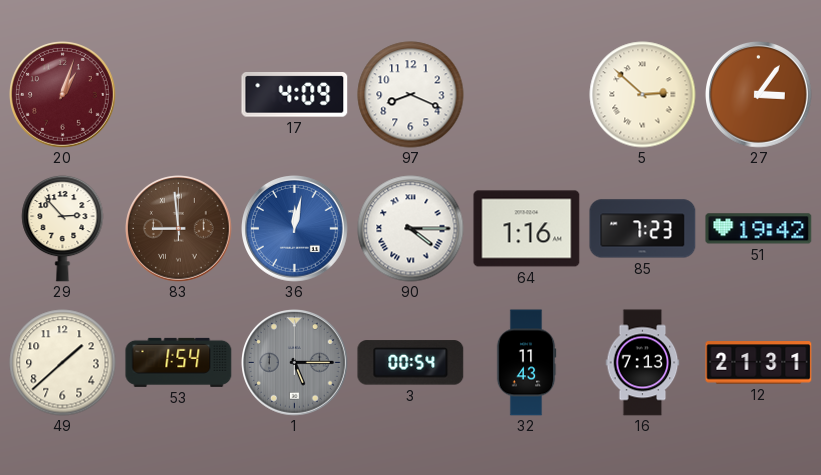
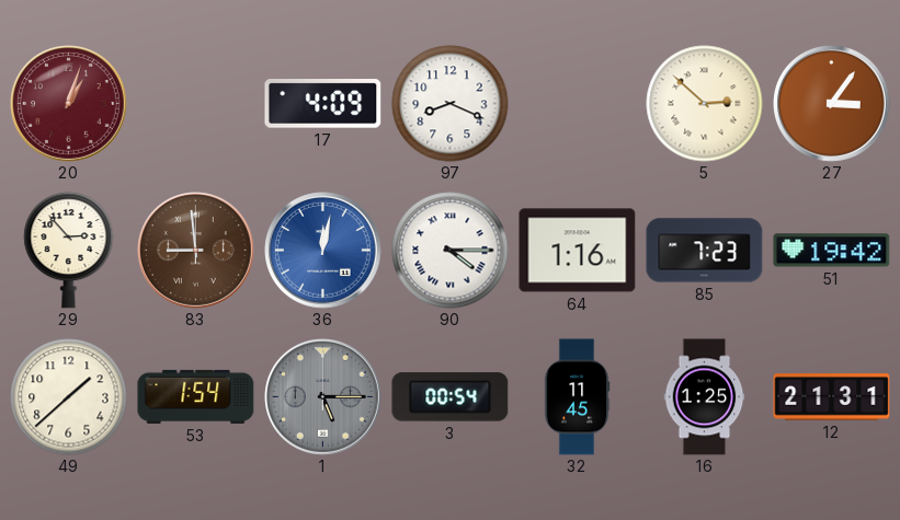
32: 11:43 -> 11:45 (577, 397)
16: 7:13 -> 1:25 (705, 397)
